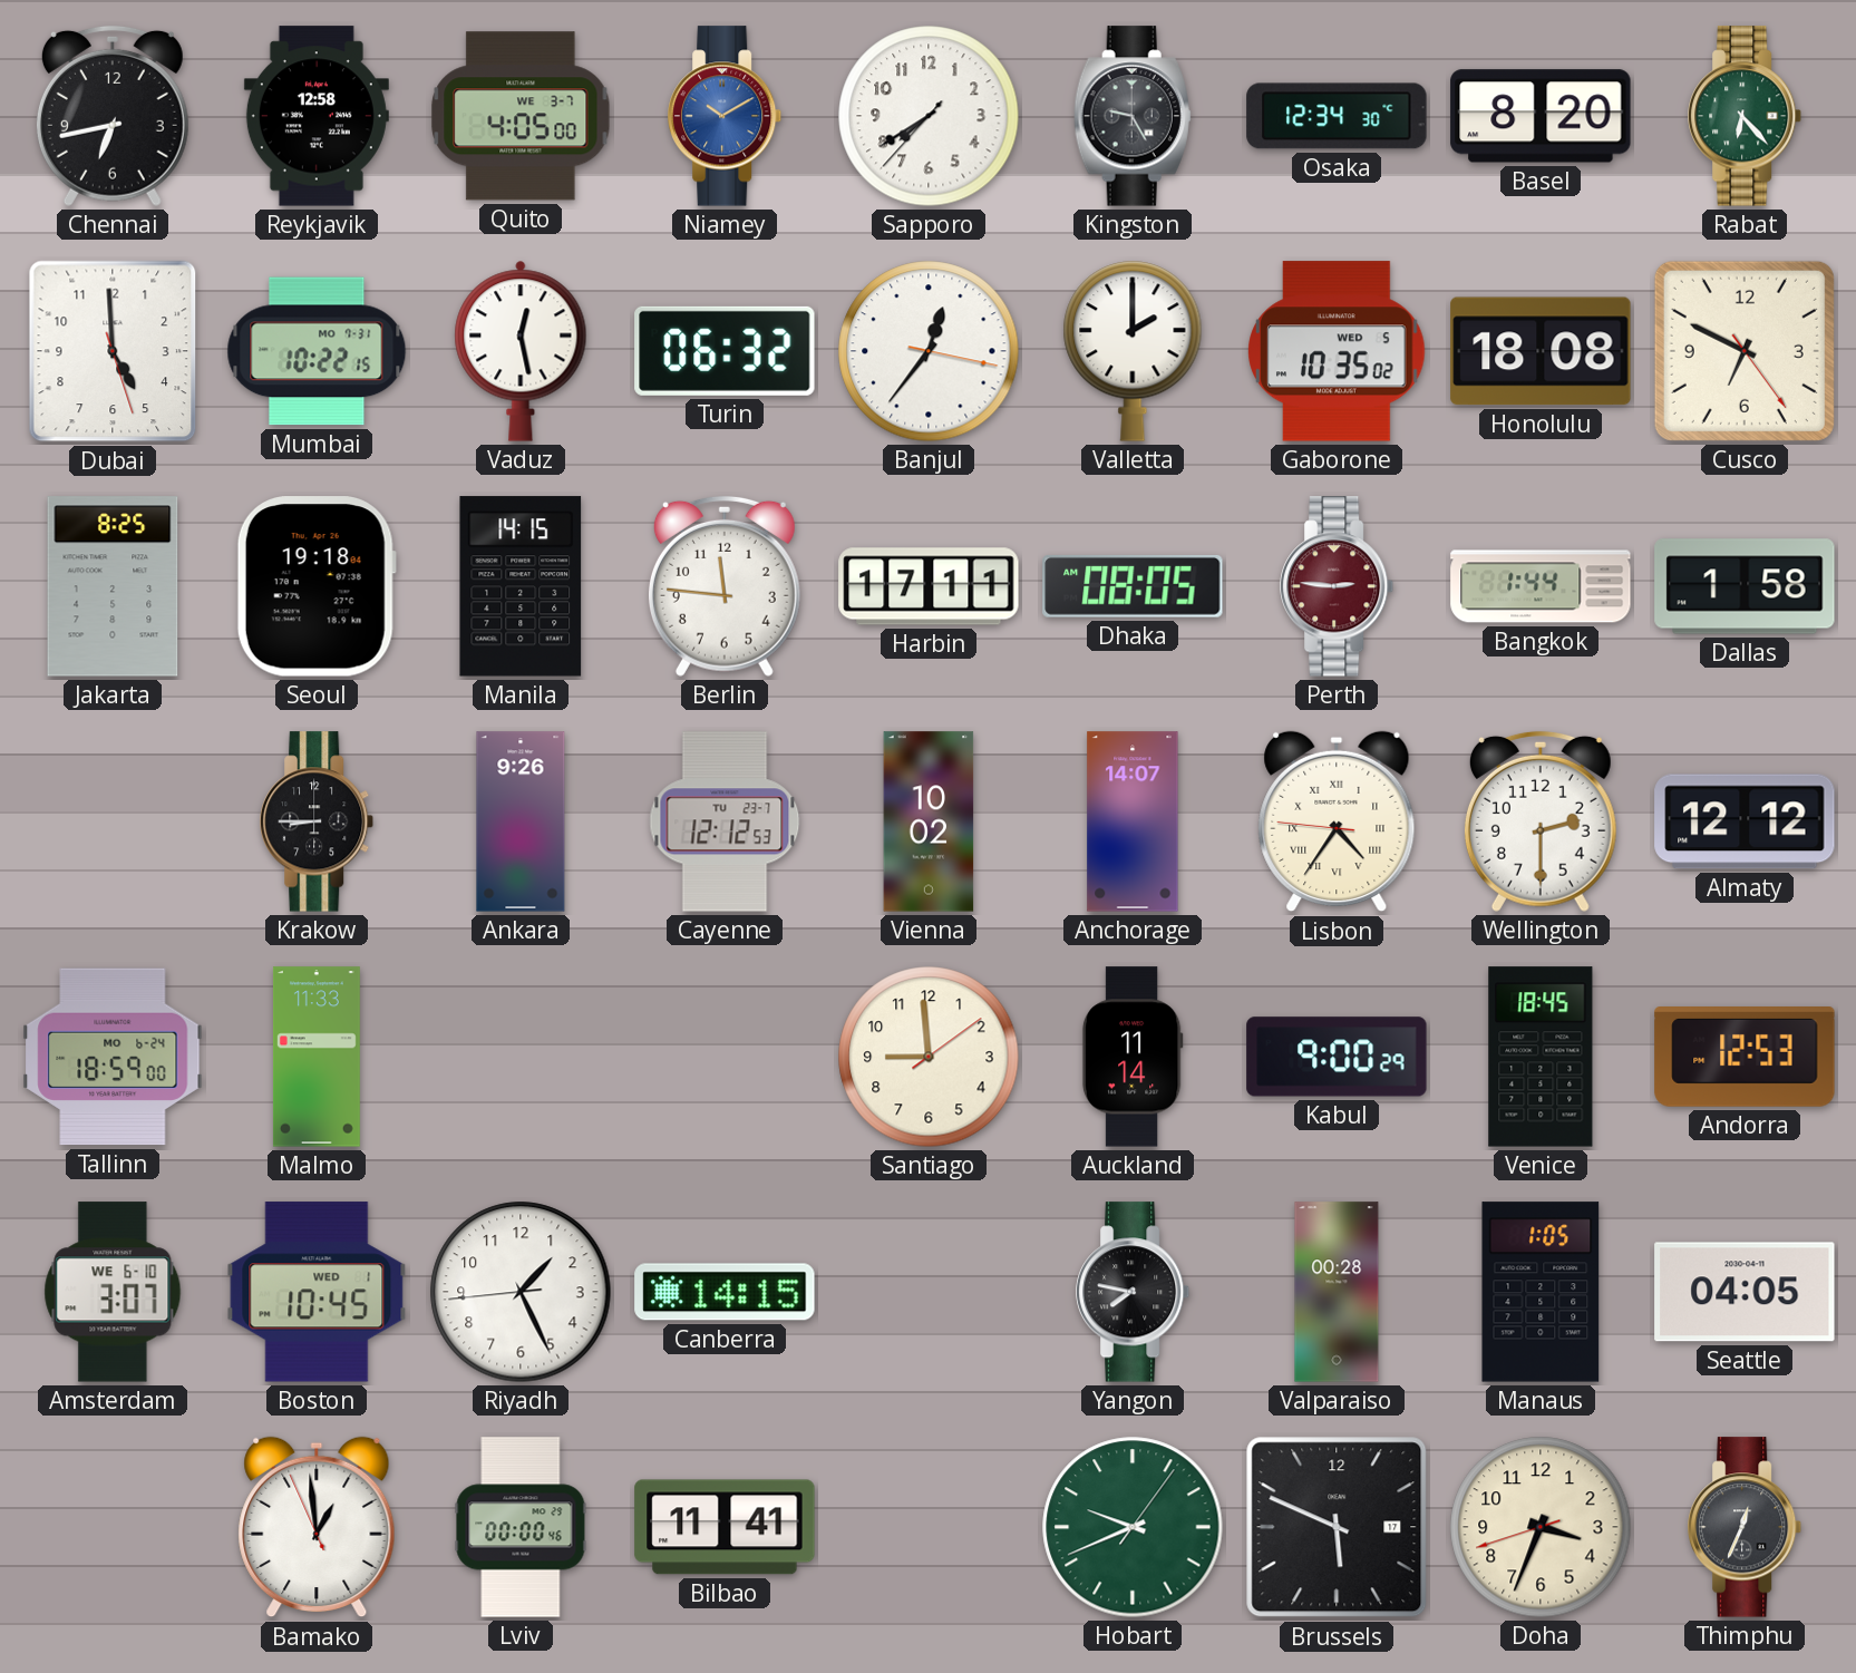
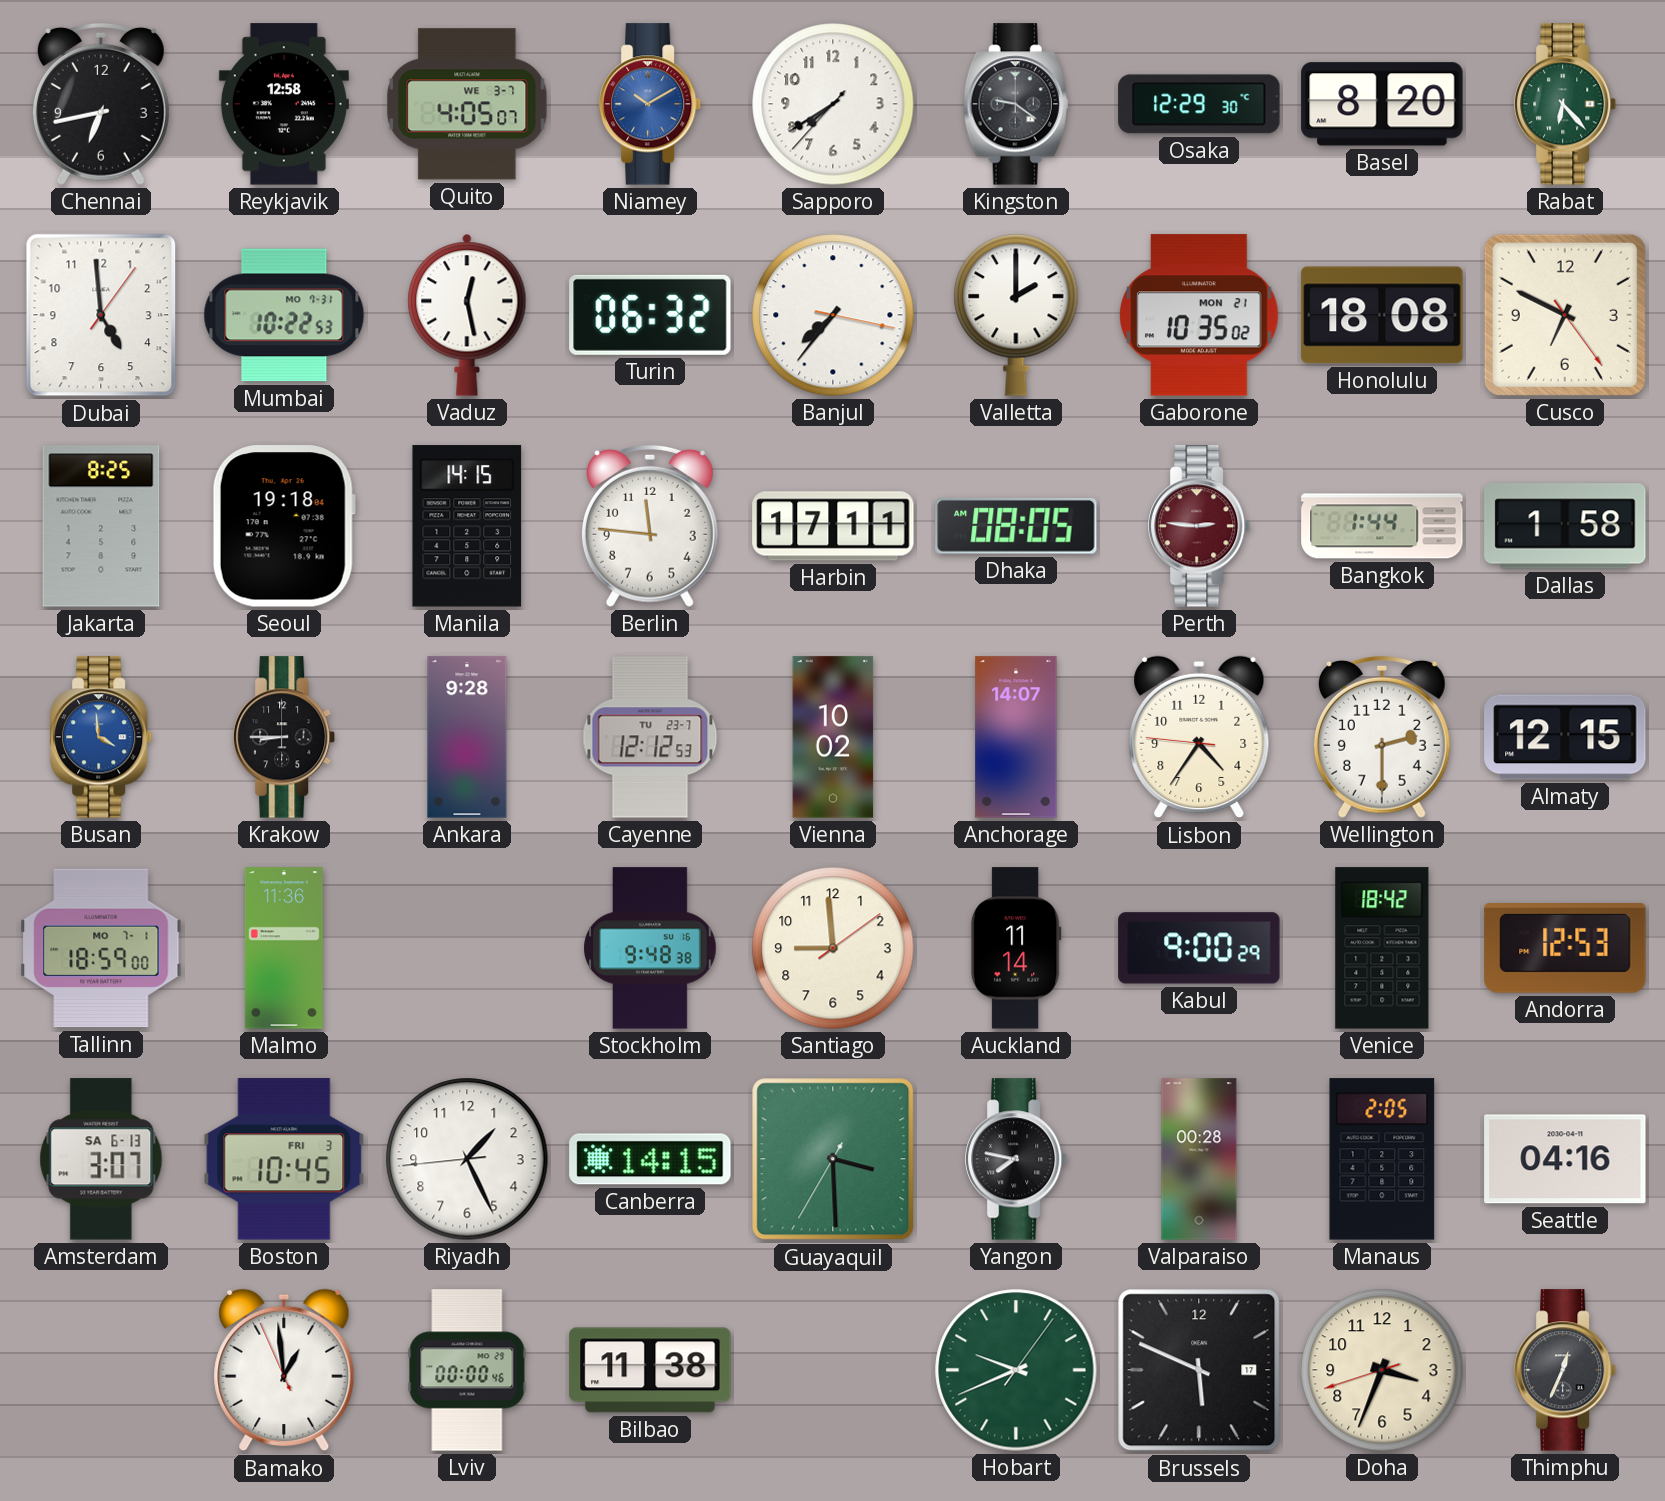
Quito: 4:05:00 -> 4:05:07 (467, 104)
Kingston: 9:25 -> 9:21 (1016, 104)
Osaka: 12:34 -> 12:29 (1199, 104)
Dubai: 4:59:27 -> 4:59:06 (101, 315)
Mumbai: 10:22:15 -> 10:22:53 (284, 315)
Banjul: 12:36 -> 7:36 (833, 315)
Gaborone date: WED 5 -> MON 21 (1199, 315)
Busan: none -> 3:59 (102, 737)
Ankara: 9:26 -> 9:28 (467, 737)
Lisbon numerals: Roman -> Arabic (1199, 737)
Almaty: 12:12 -> 12:15 (1565, 737)
Tallinn date: MO 6-24 -> MO 7-1 (101, 948)
Malmo: 11:33 -> 11:36 (284, 948)
Stockholm: none -> 9:48 (650, 948)
Venice: 18:45 -> 18:42 (1382, 948)
Amsterdam date: WE 6-10 -> SA 6-13 (101, 1159)
Boston date: WED 1 -> FRI 3 (284, 1159)
Guayaquil: none -> 3:29 (833, 1159)
Manaus: 1:05 -> 2:05 (1382, 1159)
Seattle: 04:05 -> 04:16 (1565, 1159)
Bilbao: 11:41 -> 11:38 (650, 1370)
